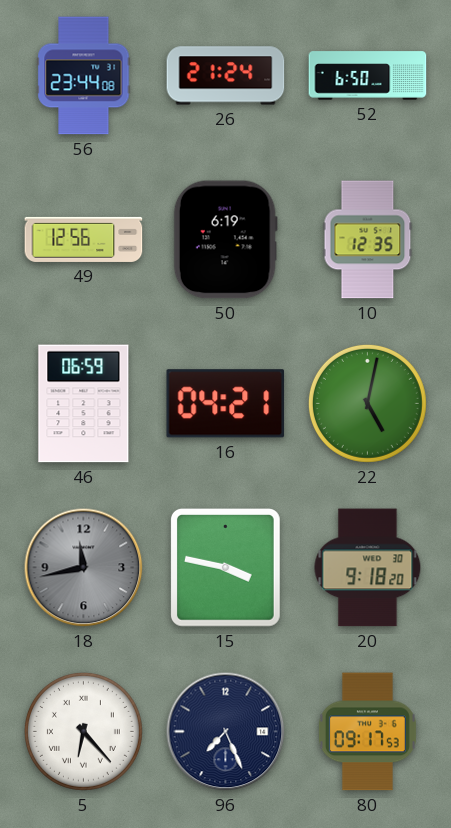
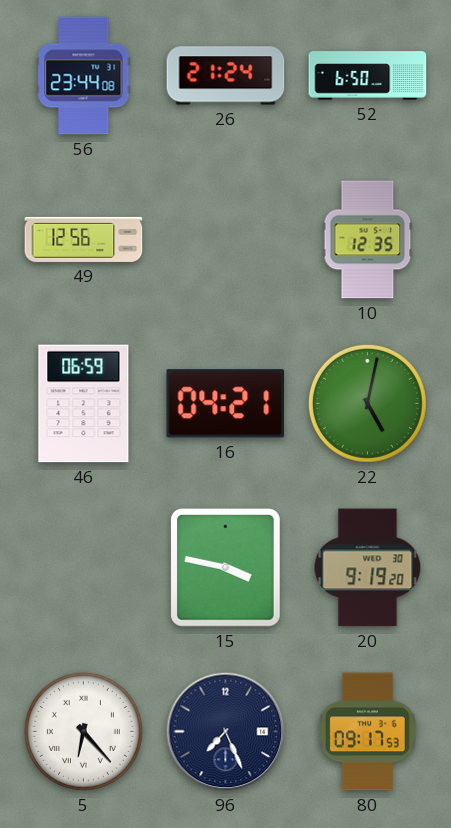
50: 6:19 -> none (225, 240)
18: 11:43 -> none (84, 568)
20: 9:18 -> 9:19 (368, 568)
